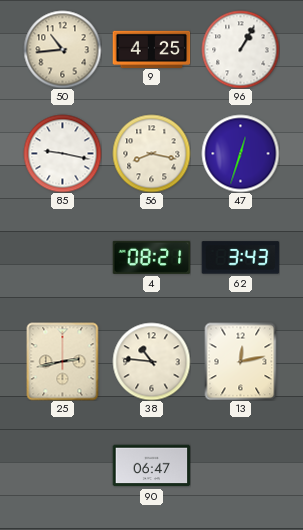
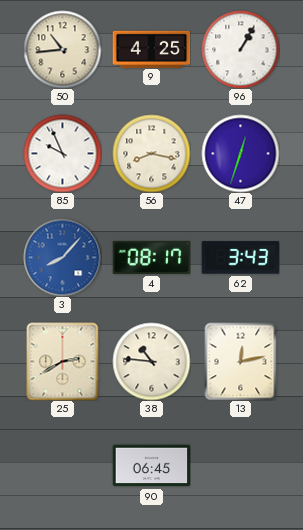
85: 9:17 -> 9:56 (62, 153)
3: none -> 8:07 (62, 257)
4: 08:21 -> 08:17 (151, 257)
25: 2:43 -> 2:40 (63, 361)
90: 06:47 -> 06:45 (151, 466)
